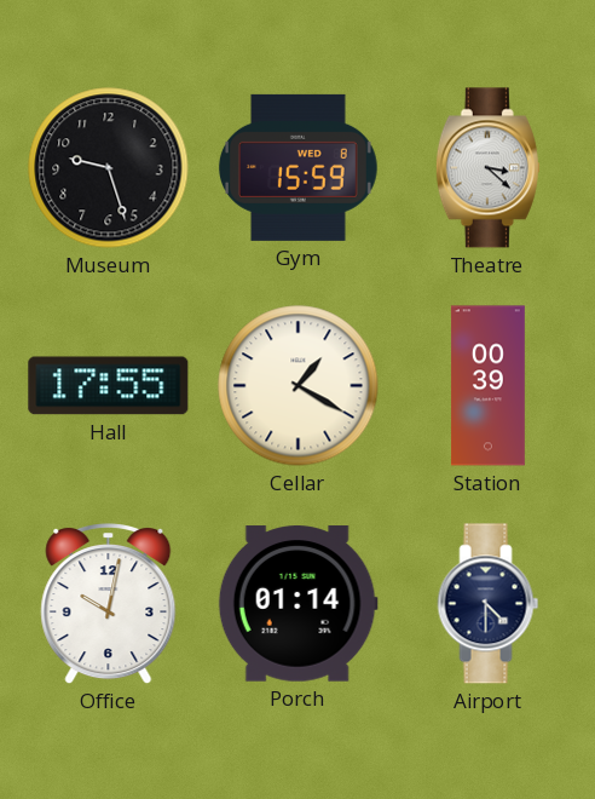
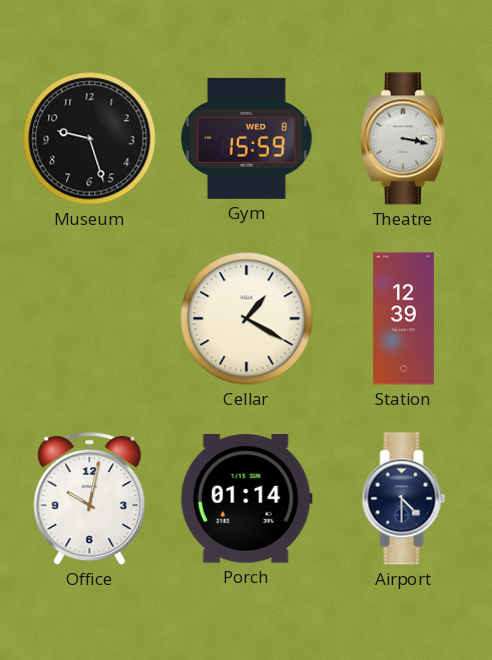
Theatre: 3:22 -> 3:17 (403, 139)
Hall: 17:55 -> none (109, 386)
Station: 00:39 -> 12:39 (403, 319)
